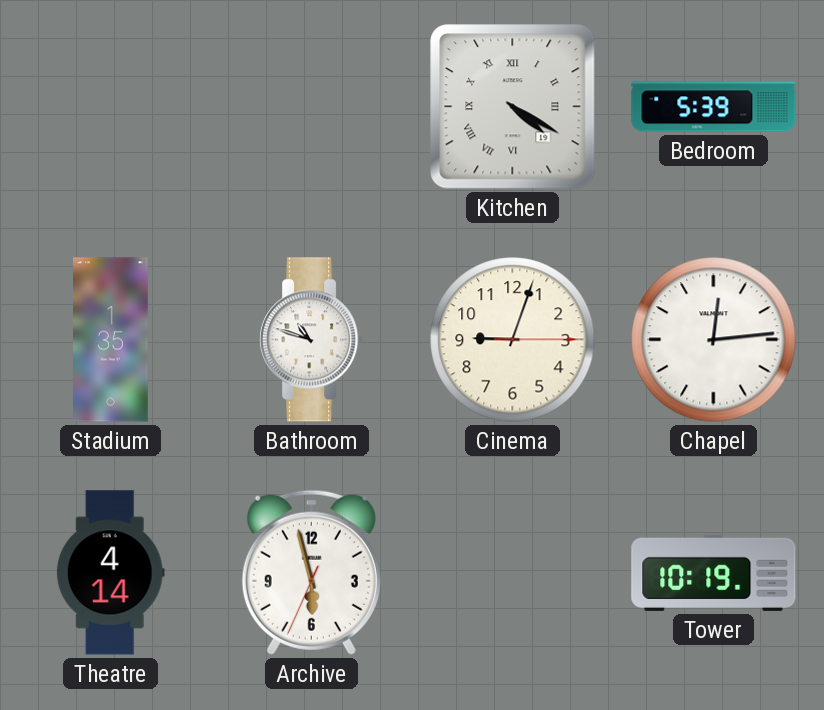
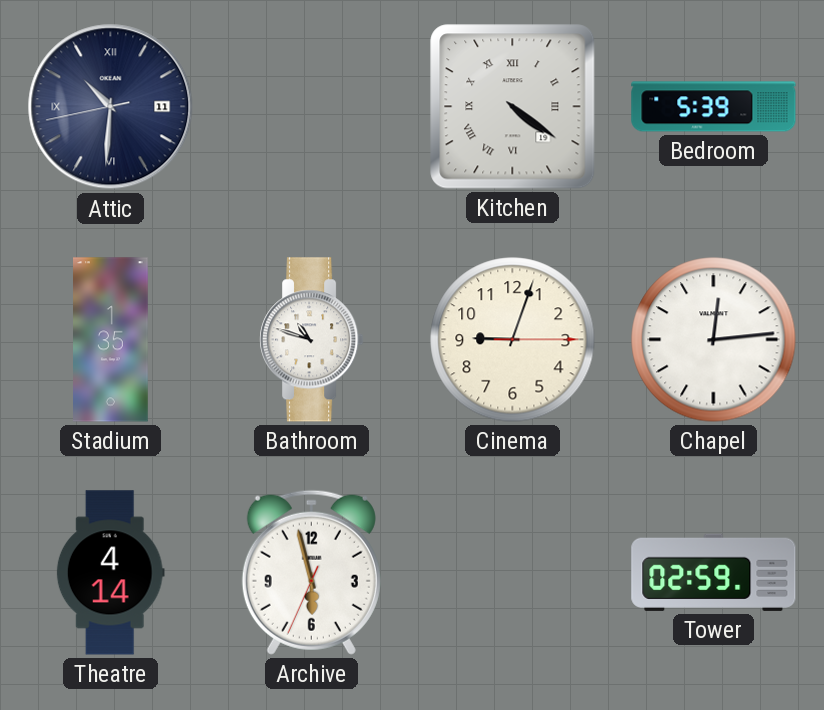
Attic: none -> 10:30 (111, 107)
Kitchen: 4:20 -> 4:21 (513, 107)
Tower: 10:19 -> 02:59 (714, 572)
